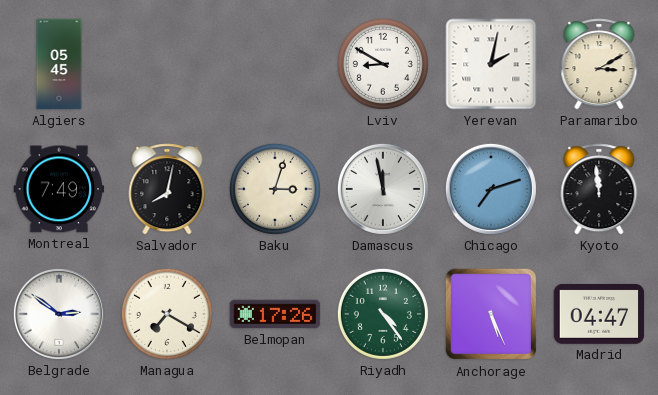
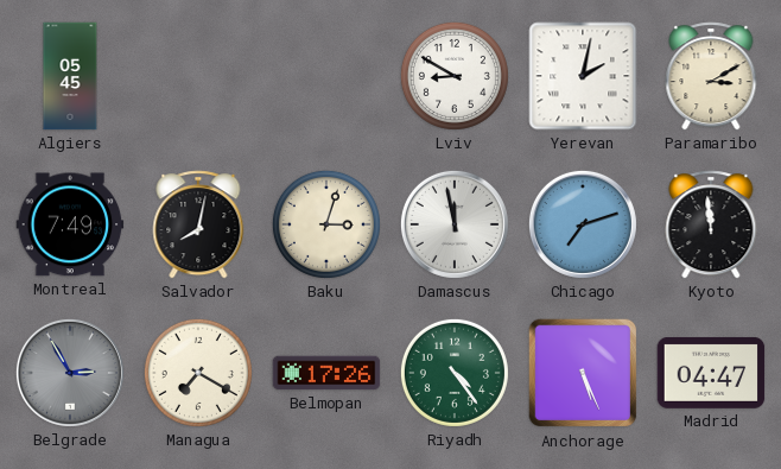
Belgrade: 2:51 -> 2:55 (70, 373)
Belgrade dial: white -> grey (70, 373)
